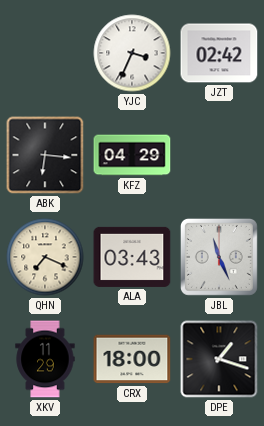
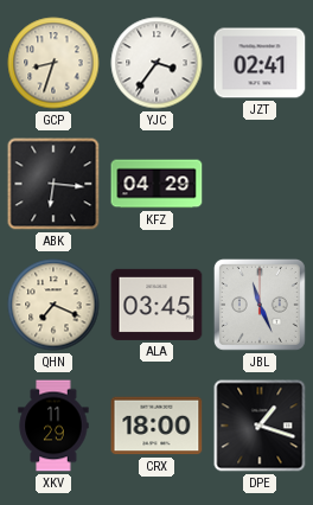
GCP: none -> 8:33 (53, 63)
YJC: 3:34 -> 3:36 (156, 63)
JZT: 02:42 -> 02:41 (260, 63)
ALA: 03:43 -> 03:45 (156, 305)
